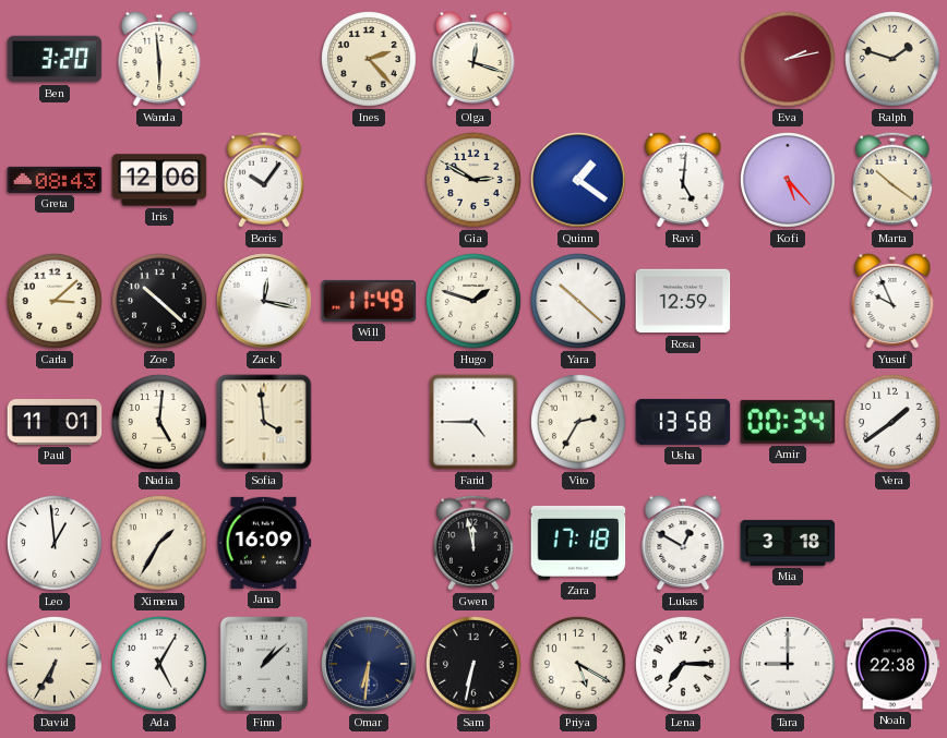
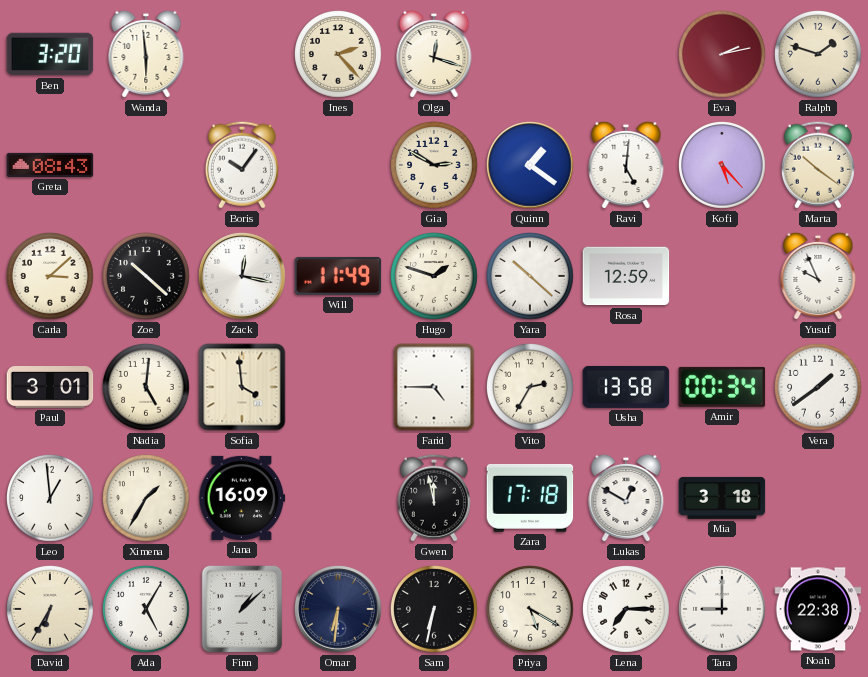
Iris: 12:06 -> none (159, 180)
Paul: 11:01 -> 3:01 (50, 388)
